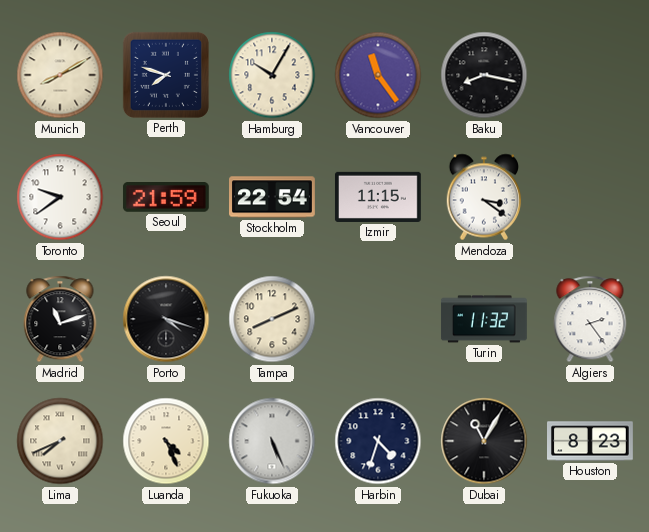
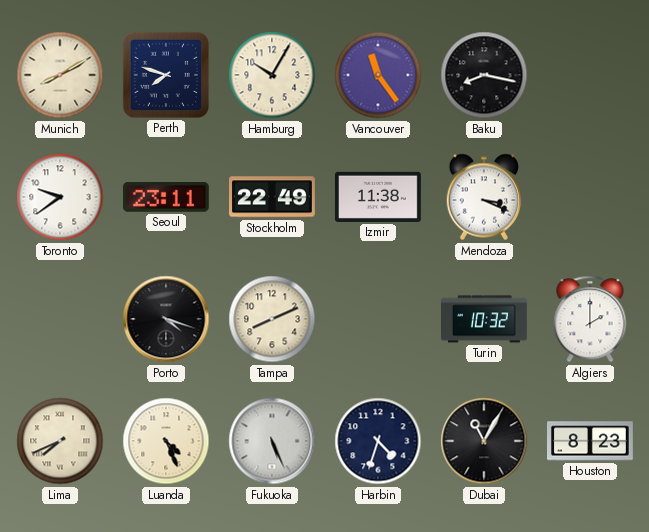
Seoul: 21:59 -> 23:11 (166, 198)
Stockholm: 22:54 -> 22:49 (273, 197)
Izmir: 11:15 -> 11:38 (378, 197)
Mendoza: 3:21 -> 3:19 (484, 197)
Madrid: 11:12 -> none (60, 319)
Turin: 11:32 -> 10:32 (484, 319)
Algiers: 2:24 -> 2:00 (590, 319)
